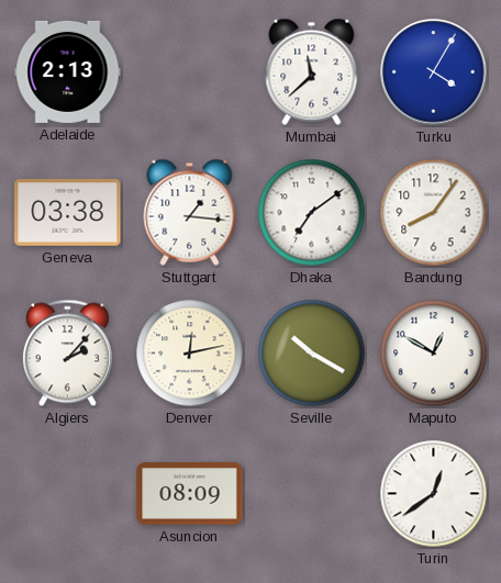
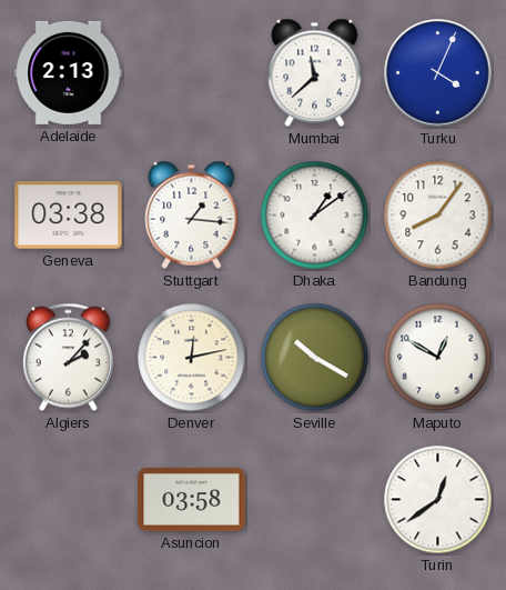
Turku: 4:05 -> 4:04 (438, 73)
Dhaka: 7:09 -> 1:09 (315, 216)
Asuncion: 08:09 -> 03:58 (192, 500)
